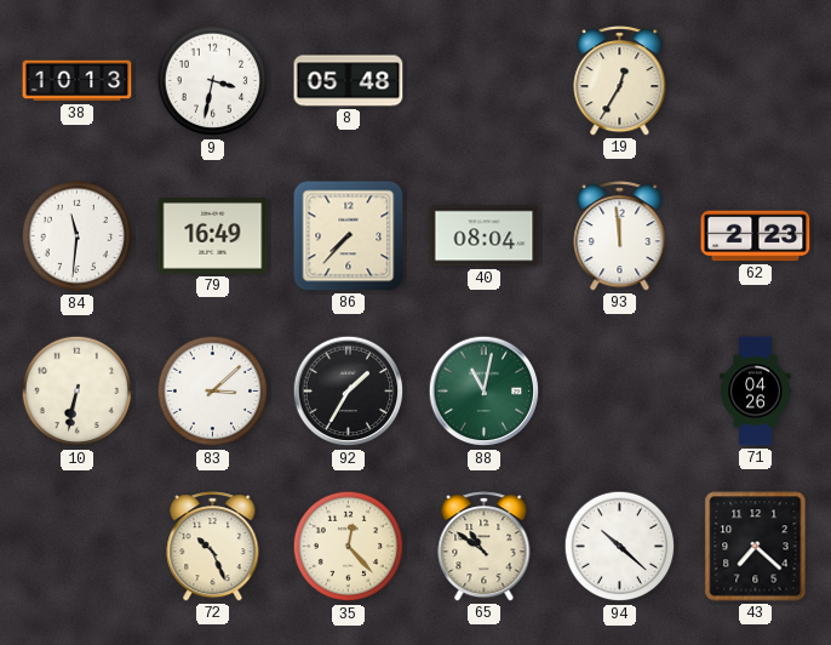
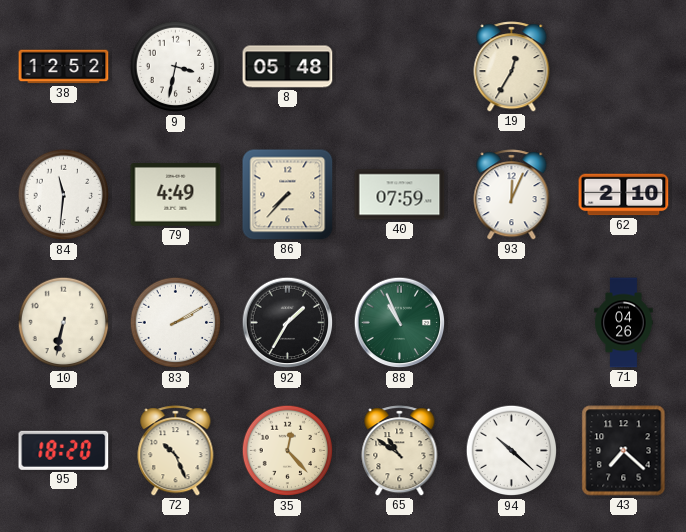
38: 10:13 -> 12:52 (64, 67)
79: 16:49 -> 4:49 (176, 195)
40: 08:04 -> 07:59 (400, 195)
93: 11:59 -> 12:04 (512, 195)
62: 2:23 -> 2:10 (624, 195)
83: 3:08 -> 2:10 (176, 323)
88: 11:02 -> 10:56 (400, 323)
95: none -> 18:20 (64, 450)
